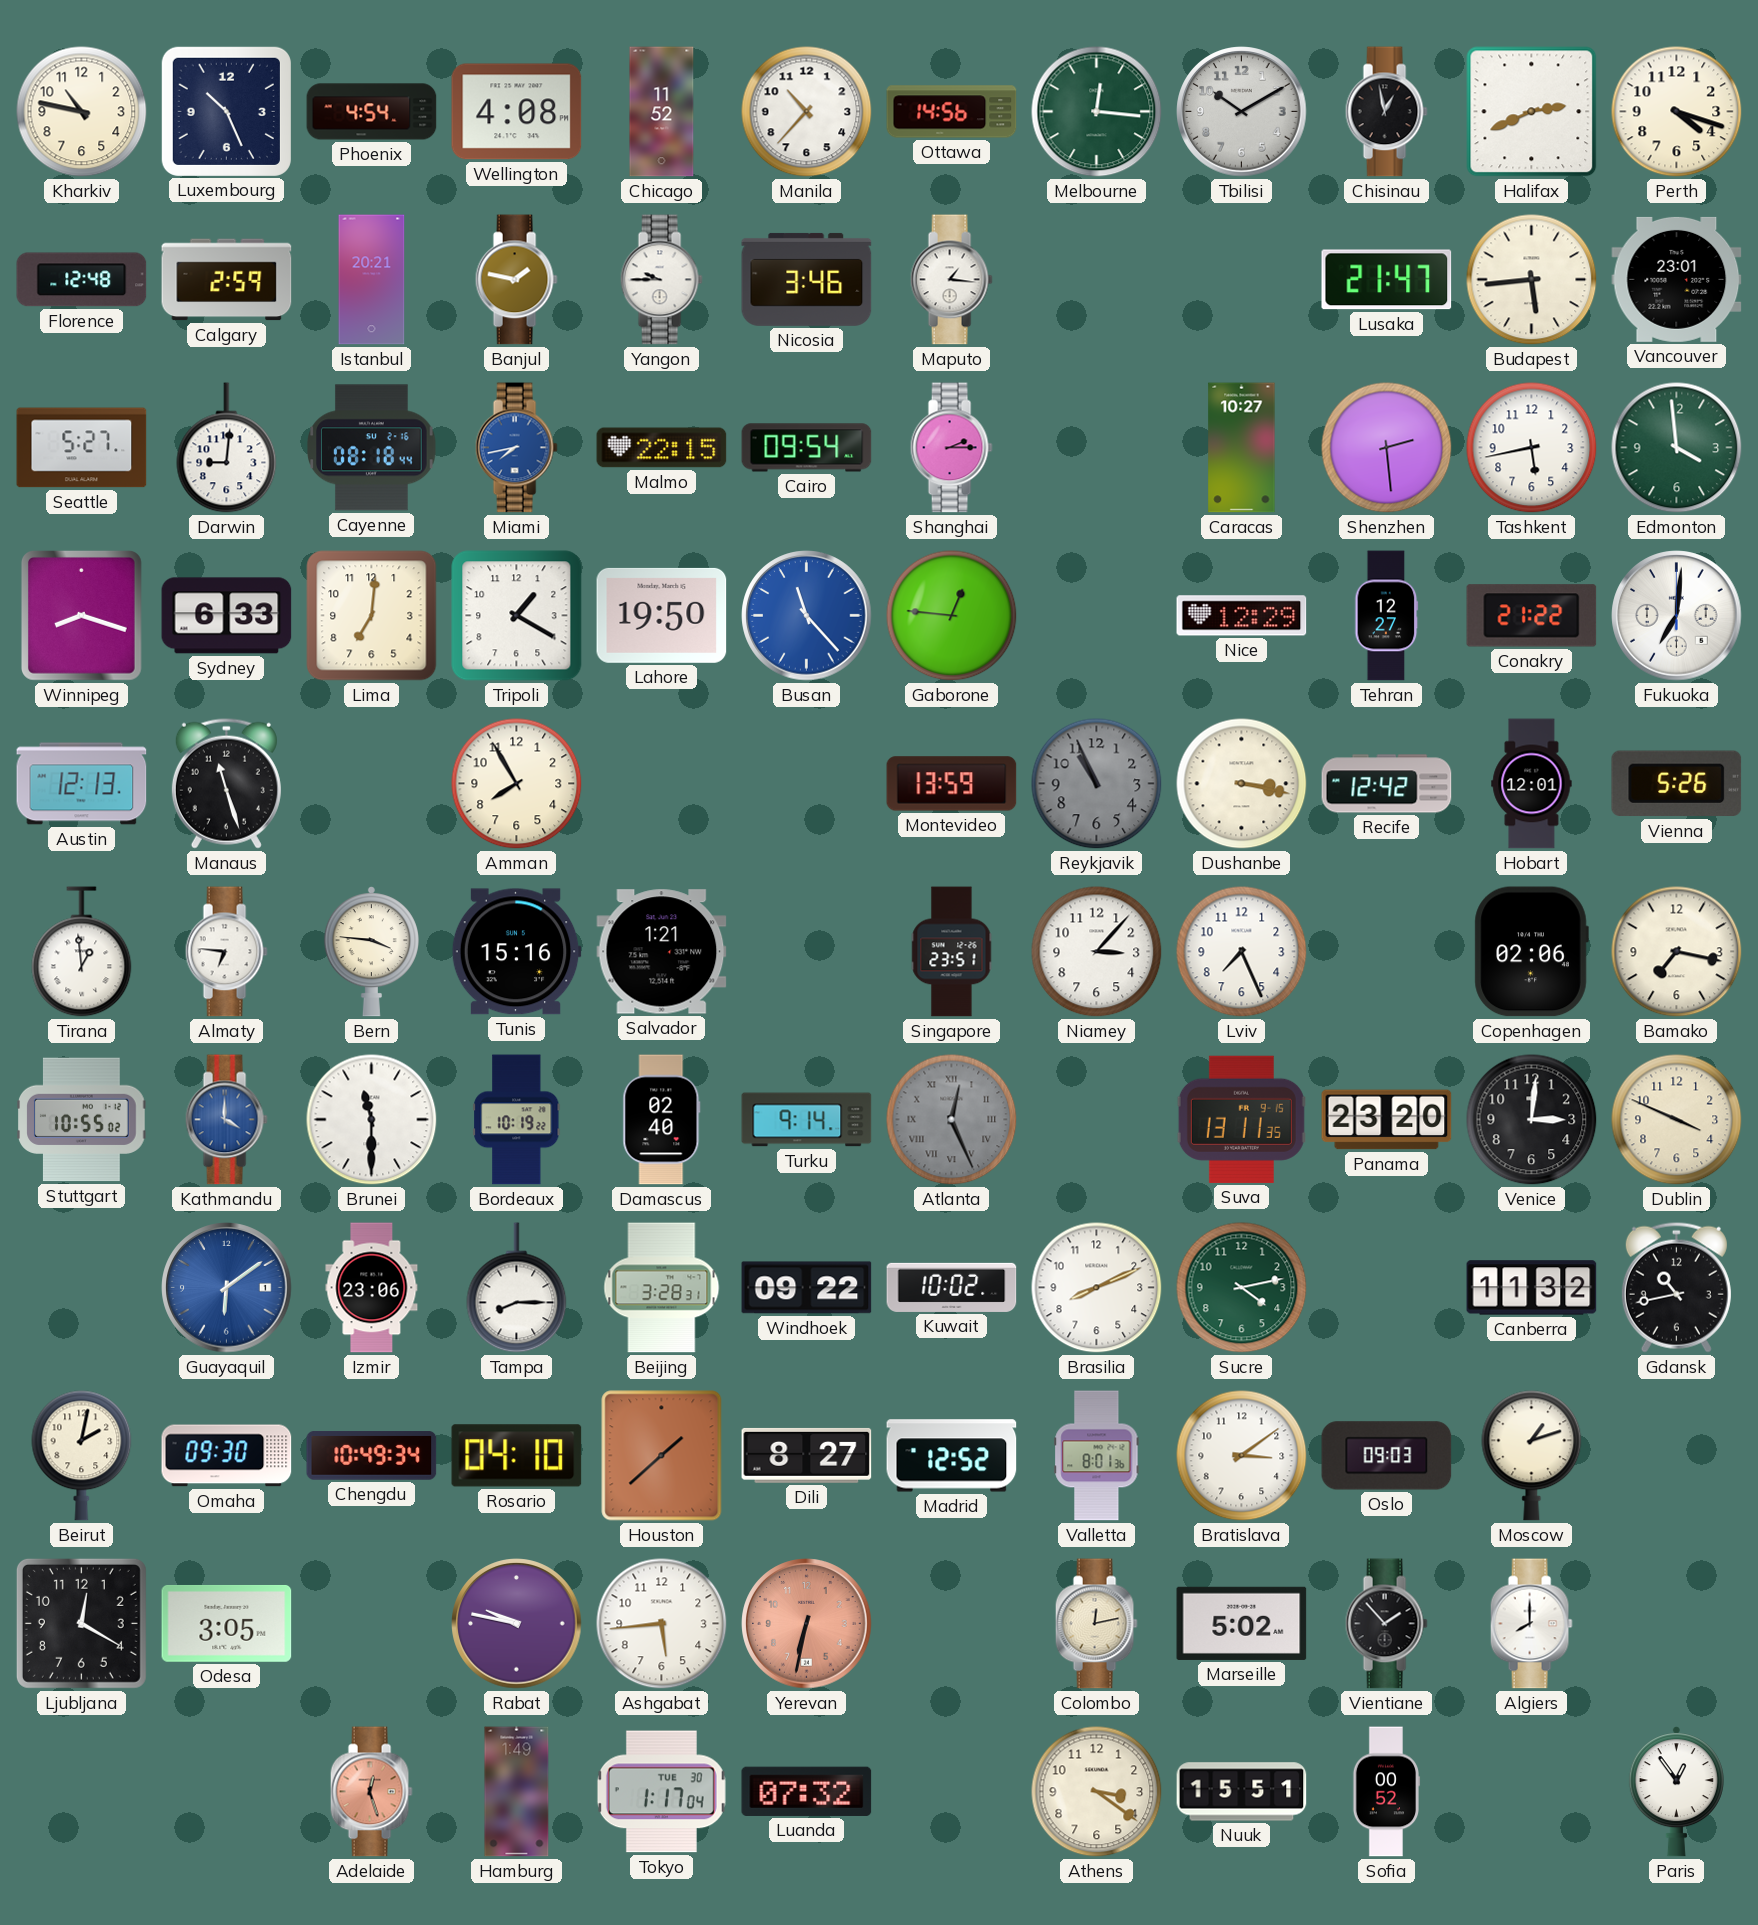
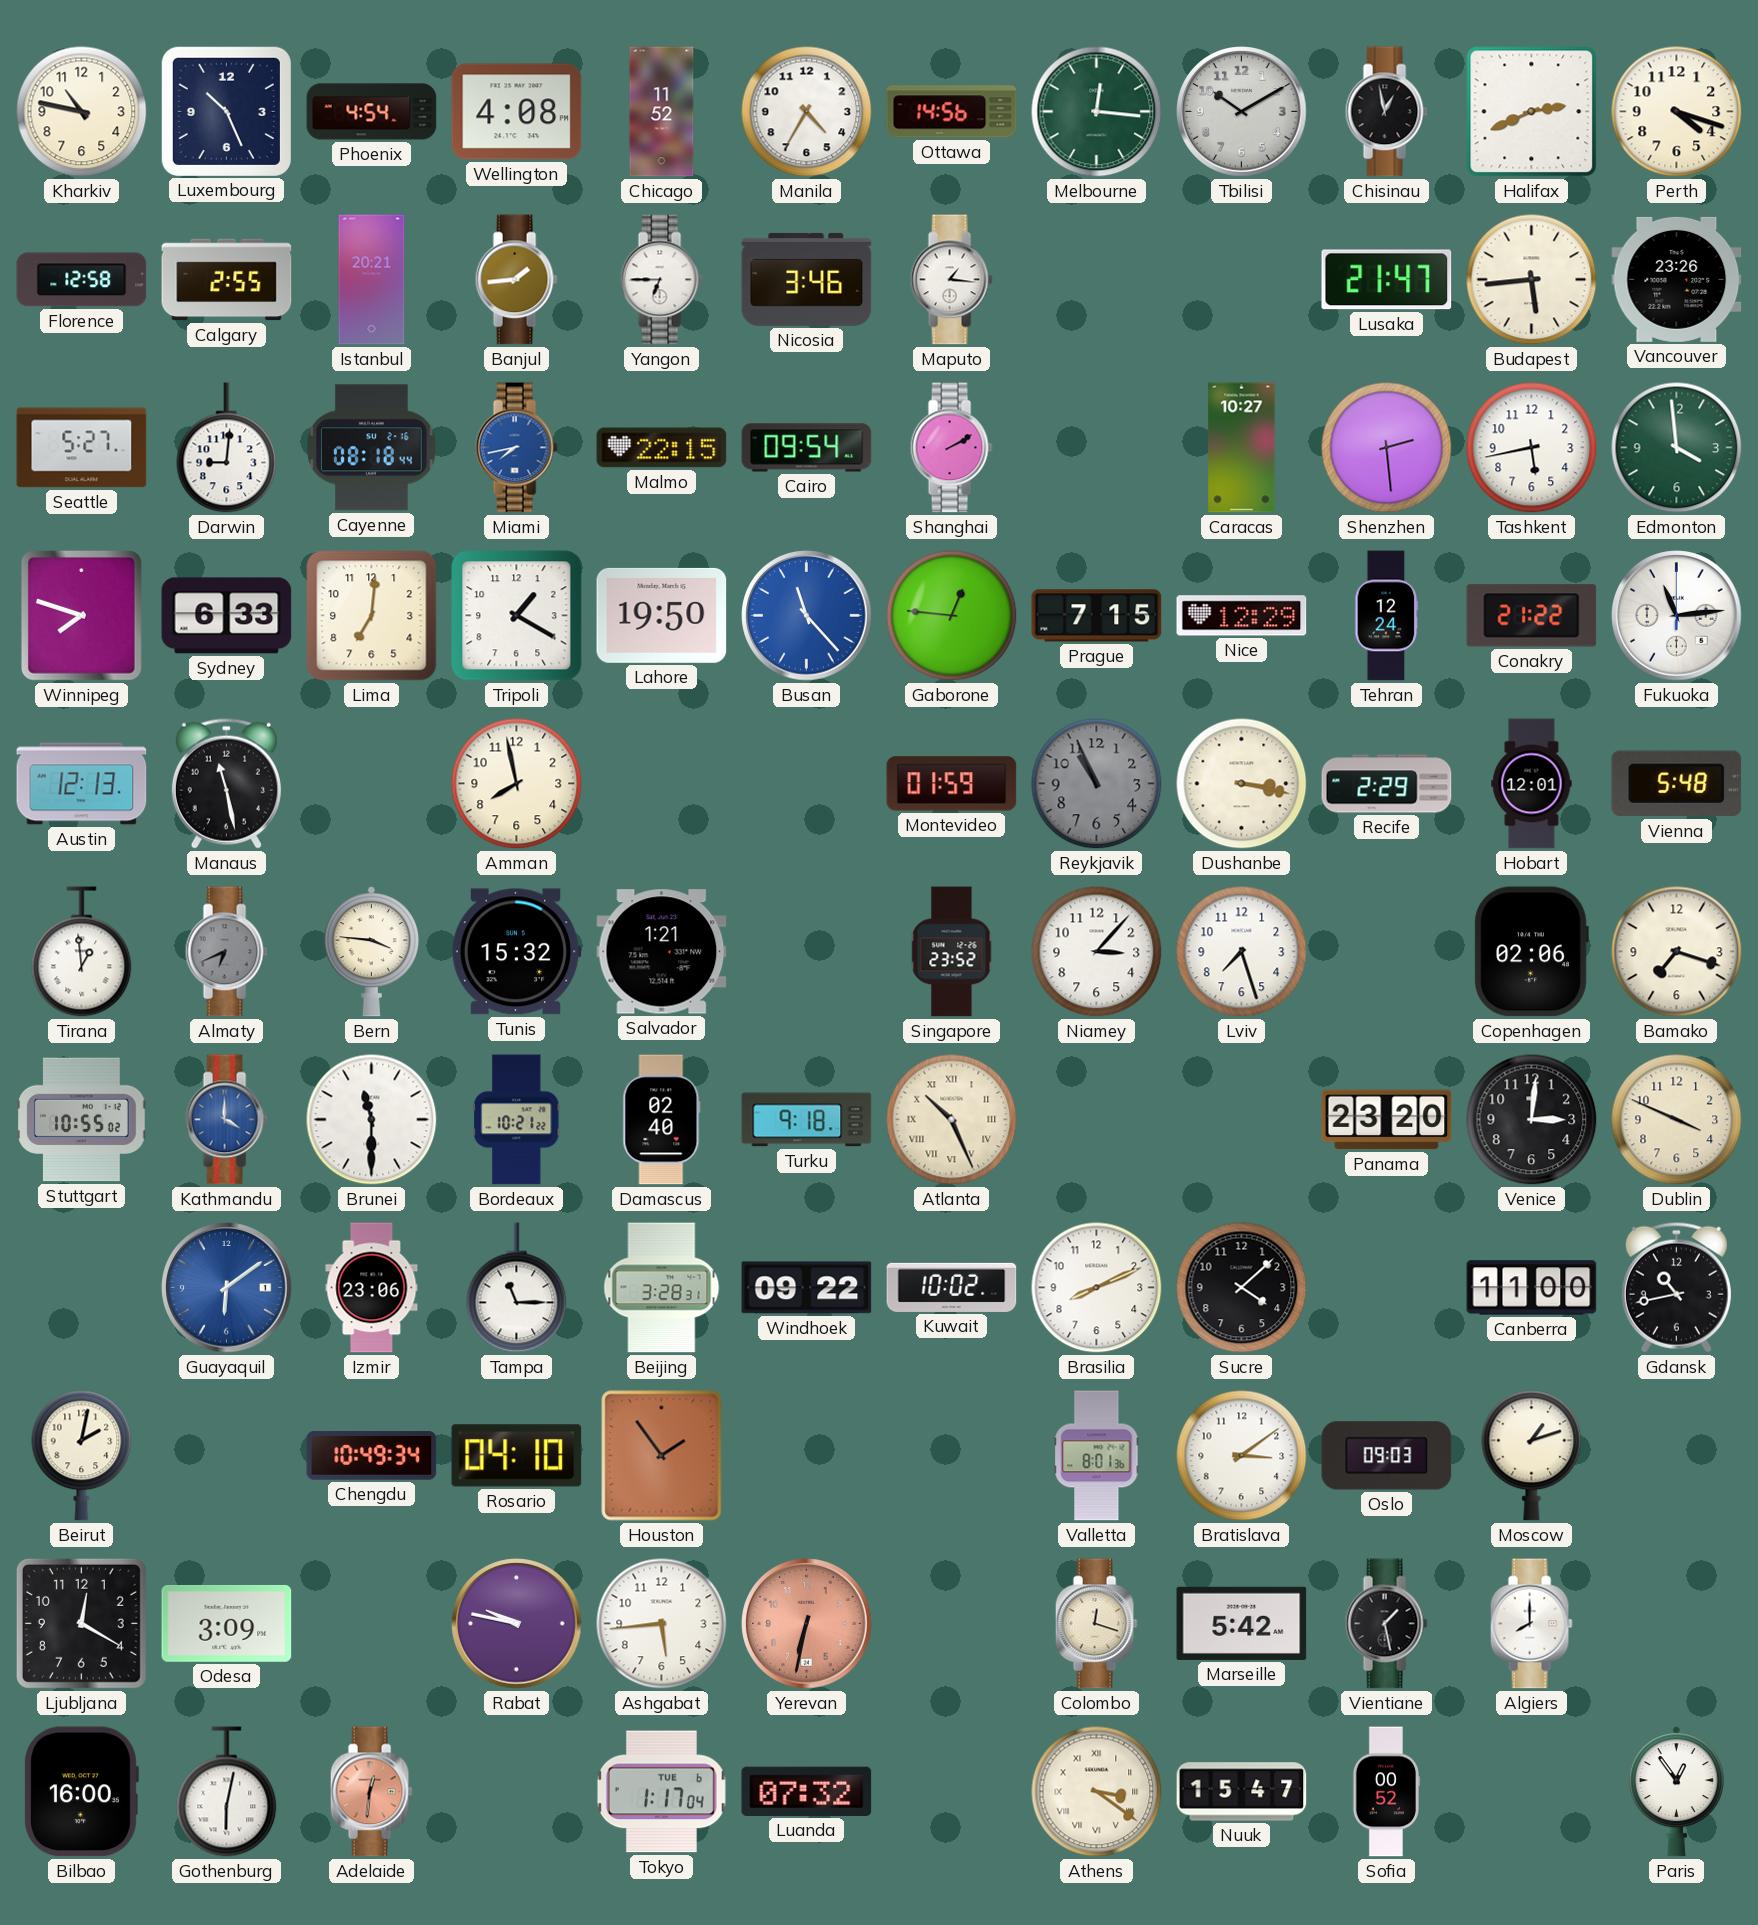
Manila: 10:37 -> 4:35 (807, 112)
Florence: 12:48 -> 12:58 (82, 280)
Calgary: 2:59 -> 2:55 (227, 280)
Banjul: 1:47 -> 1:44 (516, 280)
Yangon: 9:45 -> 6:45 (661, 280)
Vancouver: 23:01 -> 23:26 (1677, 279)
Shanghai: 2:15 -> 2:10 (951, 448)
Winnipeg: 8:18 -> 7:48 (81, 615)
Prague: none -> 7:15 (1097, 616)
Tehran: 12:27 -> 12:24 (1387, 616)
Fukuoka: 7:01 -> 11:14 (1677, 616)
Manaus: 11:27 -> 11:28 (226, 783)
Amman: 7:55 -> 7:58 (517, 784)
Montevideo: 13:59 -> 01:59 (952, 784)
Recife: 12:42 -> 2:29 (1387, 784)
Vienna: 5:26 -> 5:48 (1677, 784)
Almaty: 6:46 -> 6:41 (226, 952)
Almaty dial: white -> grey (226, 952)
Tunis: 15:16 -> 15:32 (516, 952)
Singapore: 23:51 -> 23:52 (952, 952)
Lviv: 7:26 -> 7:27 (1242, 952)
Bamako: 7:17 -> 7:18 (1677, 952)
Bordeaux: 10:19 -> 10:21 (517, 1120)
Turku: 9:14 -> 9:18 (807, 1120)
Atlanta: 12:26 -> 10:26 (952, 1120)
Atlanta dial: grey -> cream (952, 1120)
Suva: 13:11 -> none (1241, 1119)
Tampa: 8:15 -> 11:15 (517, 1288)
Sucre: 4:13 -> 4:08 (1242, 1288)
Sucre dial: green -> black (1242, 1288)
Canberra: 11:32 -> 11:00 (1532, 1288)
Omaha: 09:30 -> none (227, 1456)
Houston: 1:38 -> 1:54 (662, 1456)
Dili: 8:27 -> none (807, 1455)
Madrid: 12:52 -> none (952, 1456)
Odesa: 3:05 -> 3:09 (227, 1623)
Colombo: 12:13 -> 12:18 (1096, 1624)
Marseille: 5:02 -> 5:42 (1242, 1623)
Vientiane: 1:53 -> 1:28 (1386, 1624)
Bilbao: none -> 16:00 (81, 1792)
Gothenburg: none -> 6:02 (227, 1792)
Adelaide: 12:27 -> 12:31 (371, 1792)
Hamburg: 1:49 -> none (517, 1792)
Tokyo date: TUE 30 -> TUE 6 (661, 1792)
Athens numerals: Arabic -> Roman (1097, 1792)
Nuuk: 15:51 -> 15:47 (1242, 1792)
